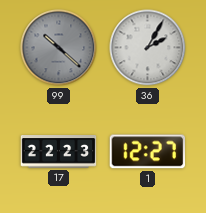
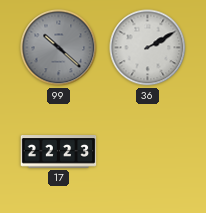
36: 2:05 -> 2:10 (148, 48)
1: 12:27 -> none (148, 152)
